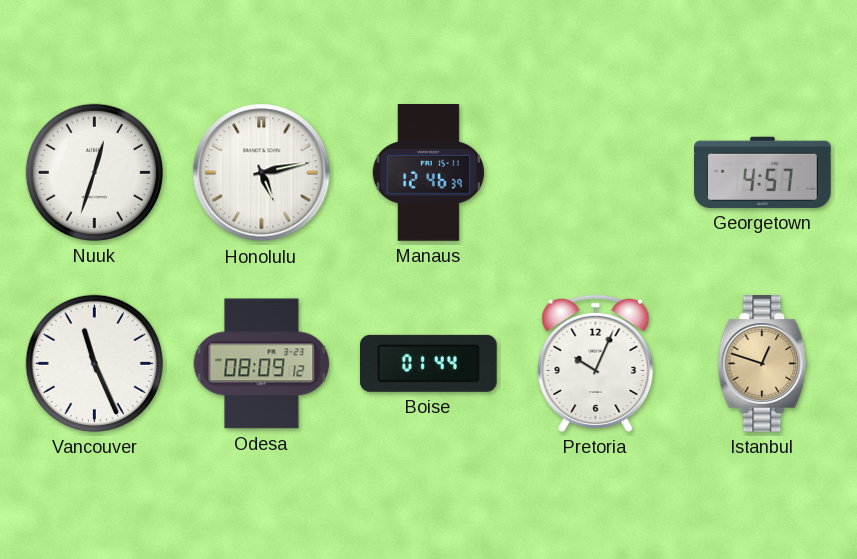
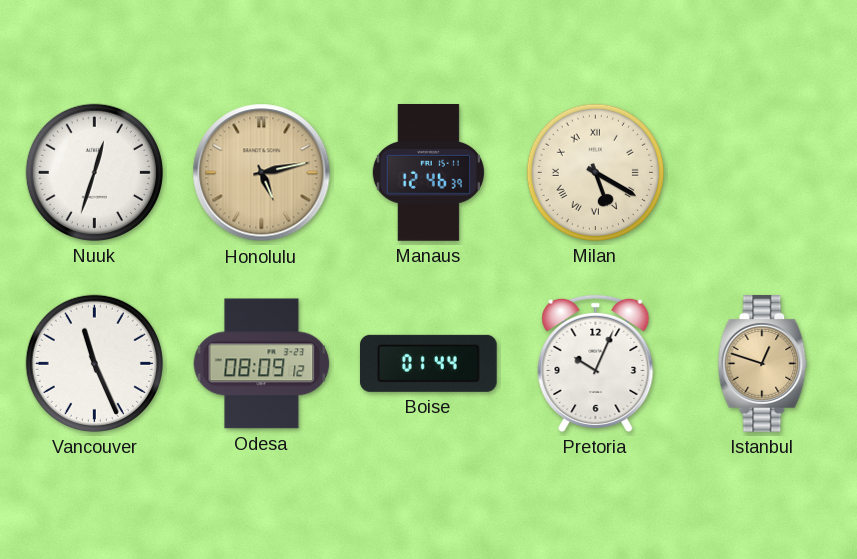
Honolulu dial: white -> champagne (262, 173)
Milan: none -> 5:20 (595, 172)
Georgetown: 4:57 -> none (763, 172)
